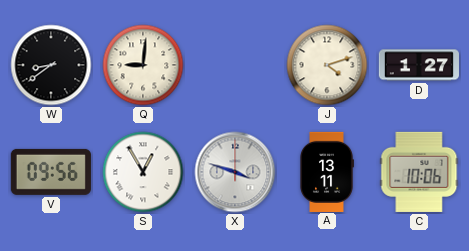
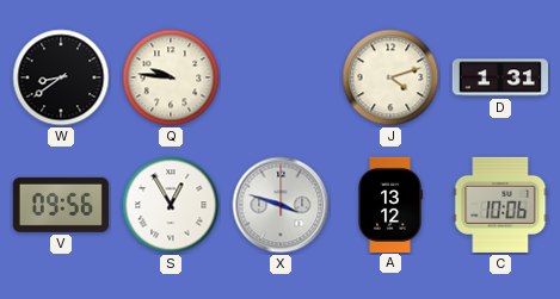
Q: 9:01 -> 9:46 (171, 77)
D: 1:27 -> 1:31 (500, 77)
A: 13:11 -> 13:12 (390, 205)
